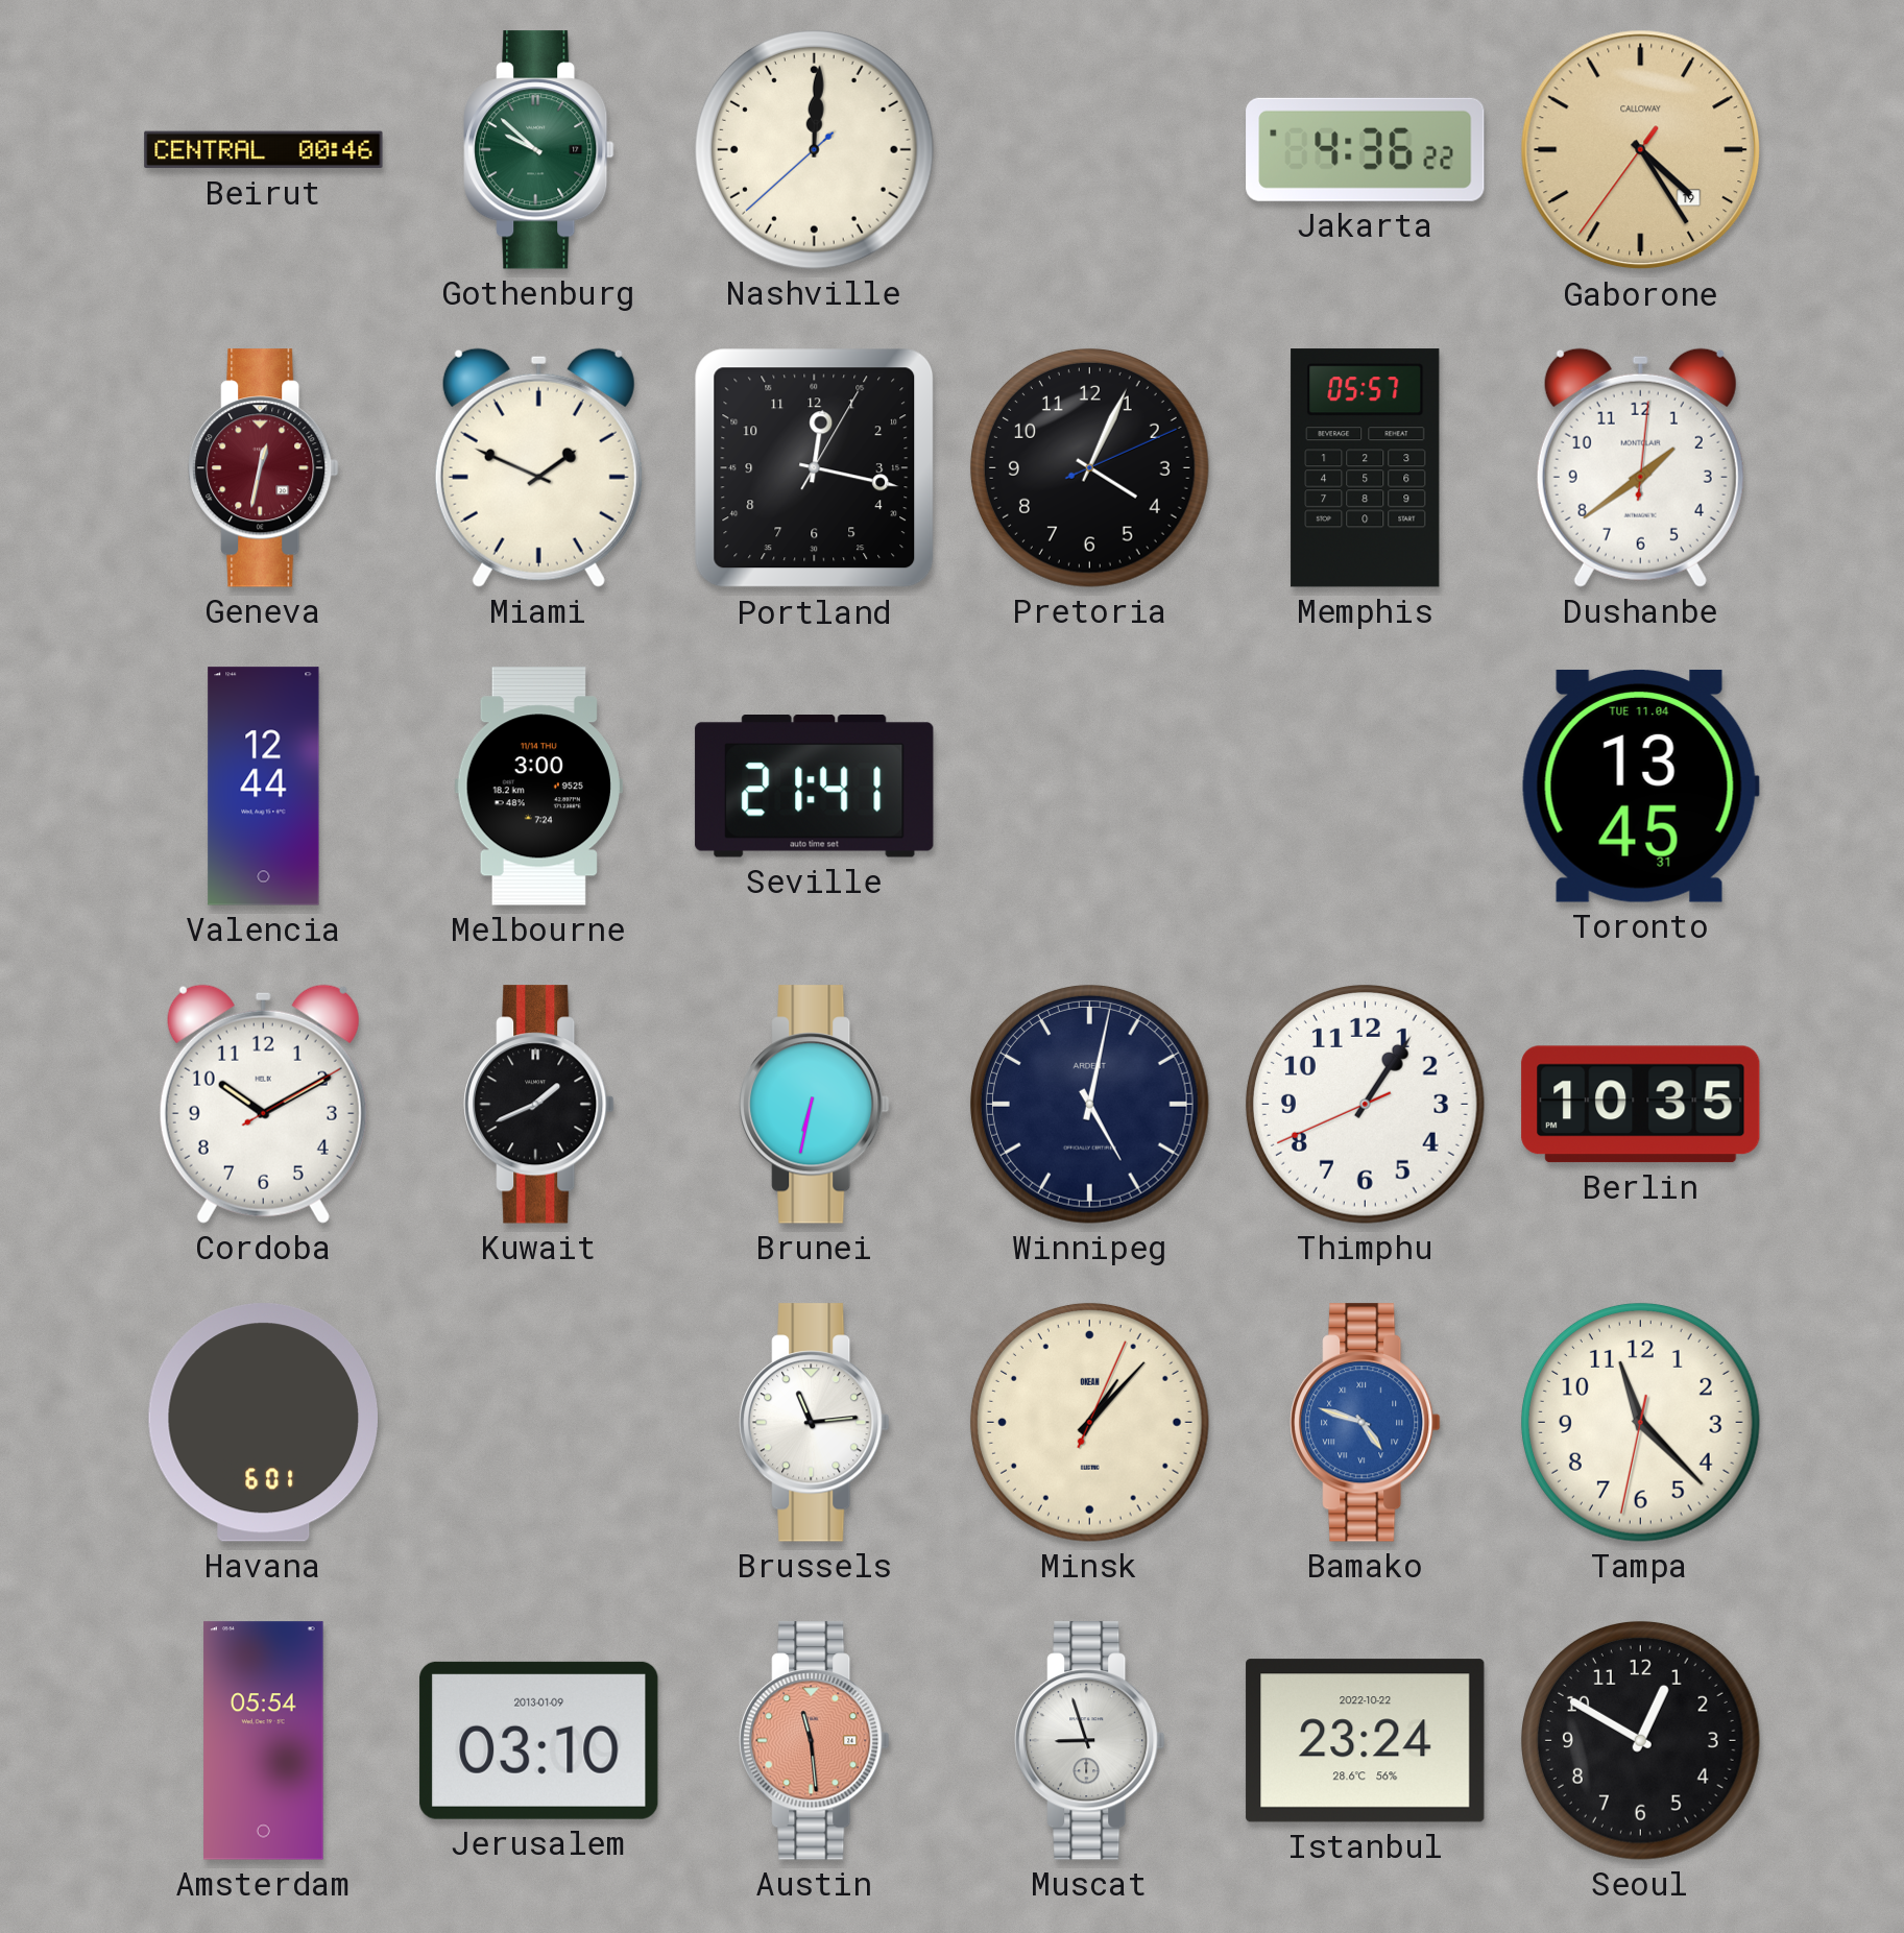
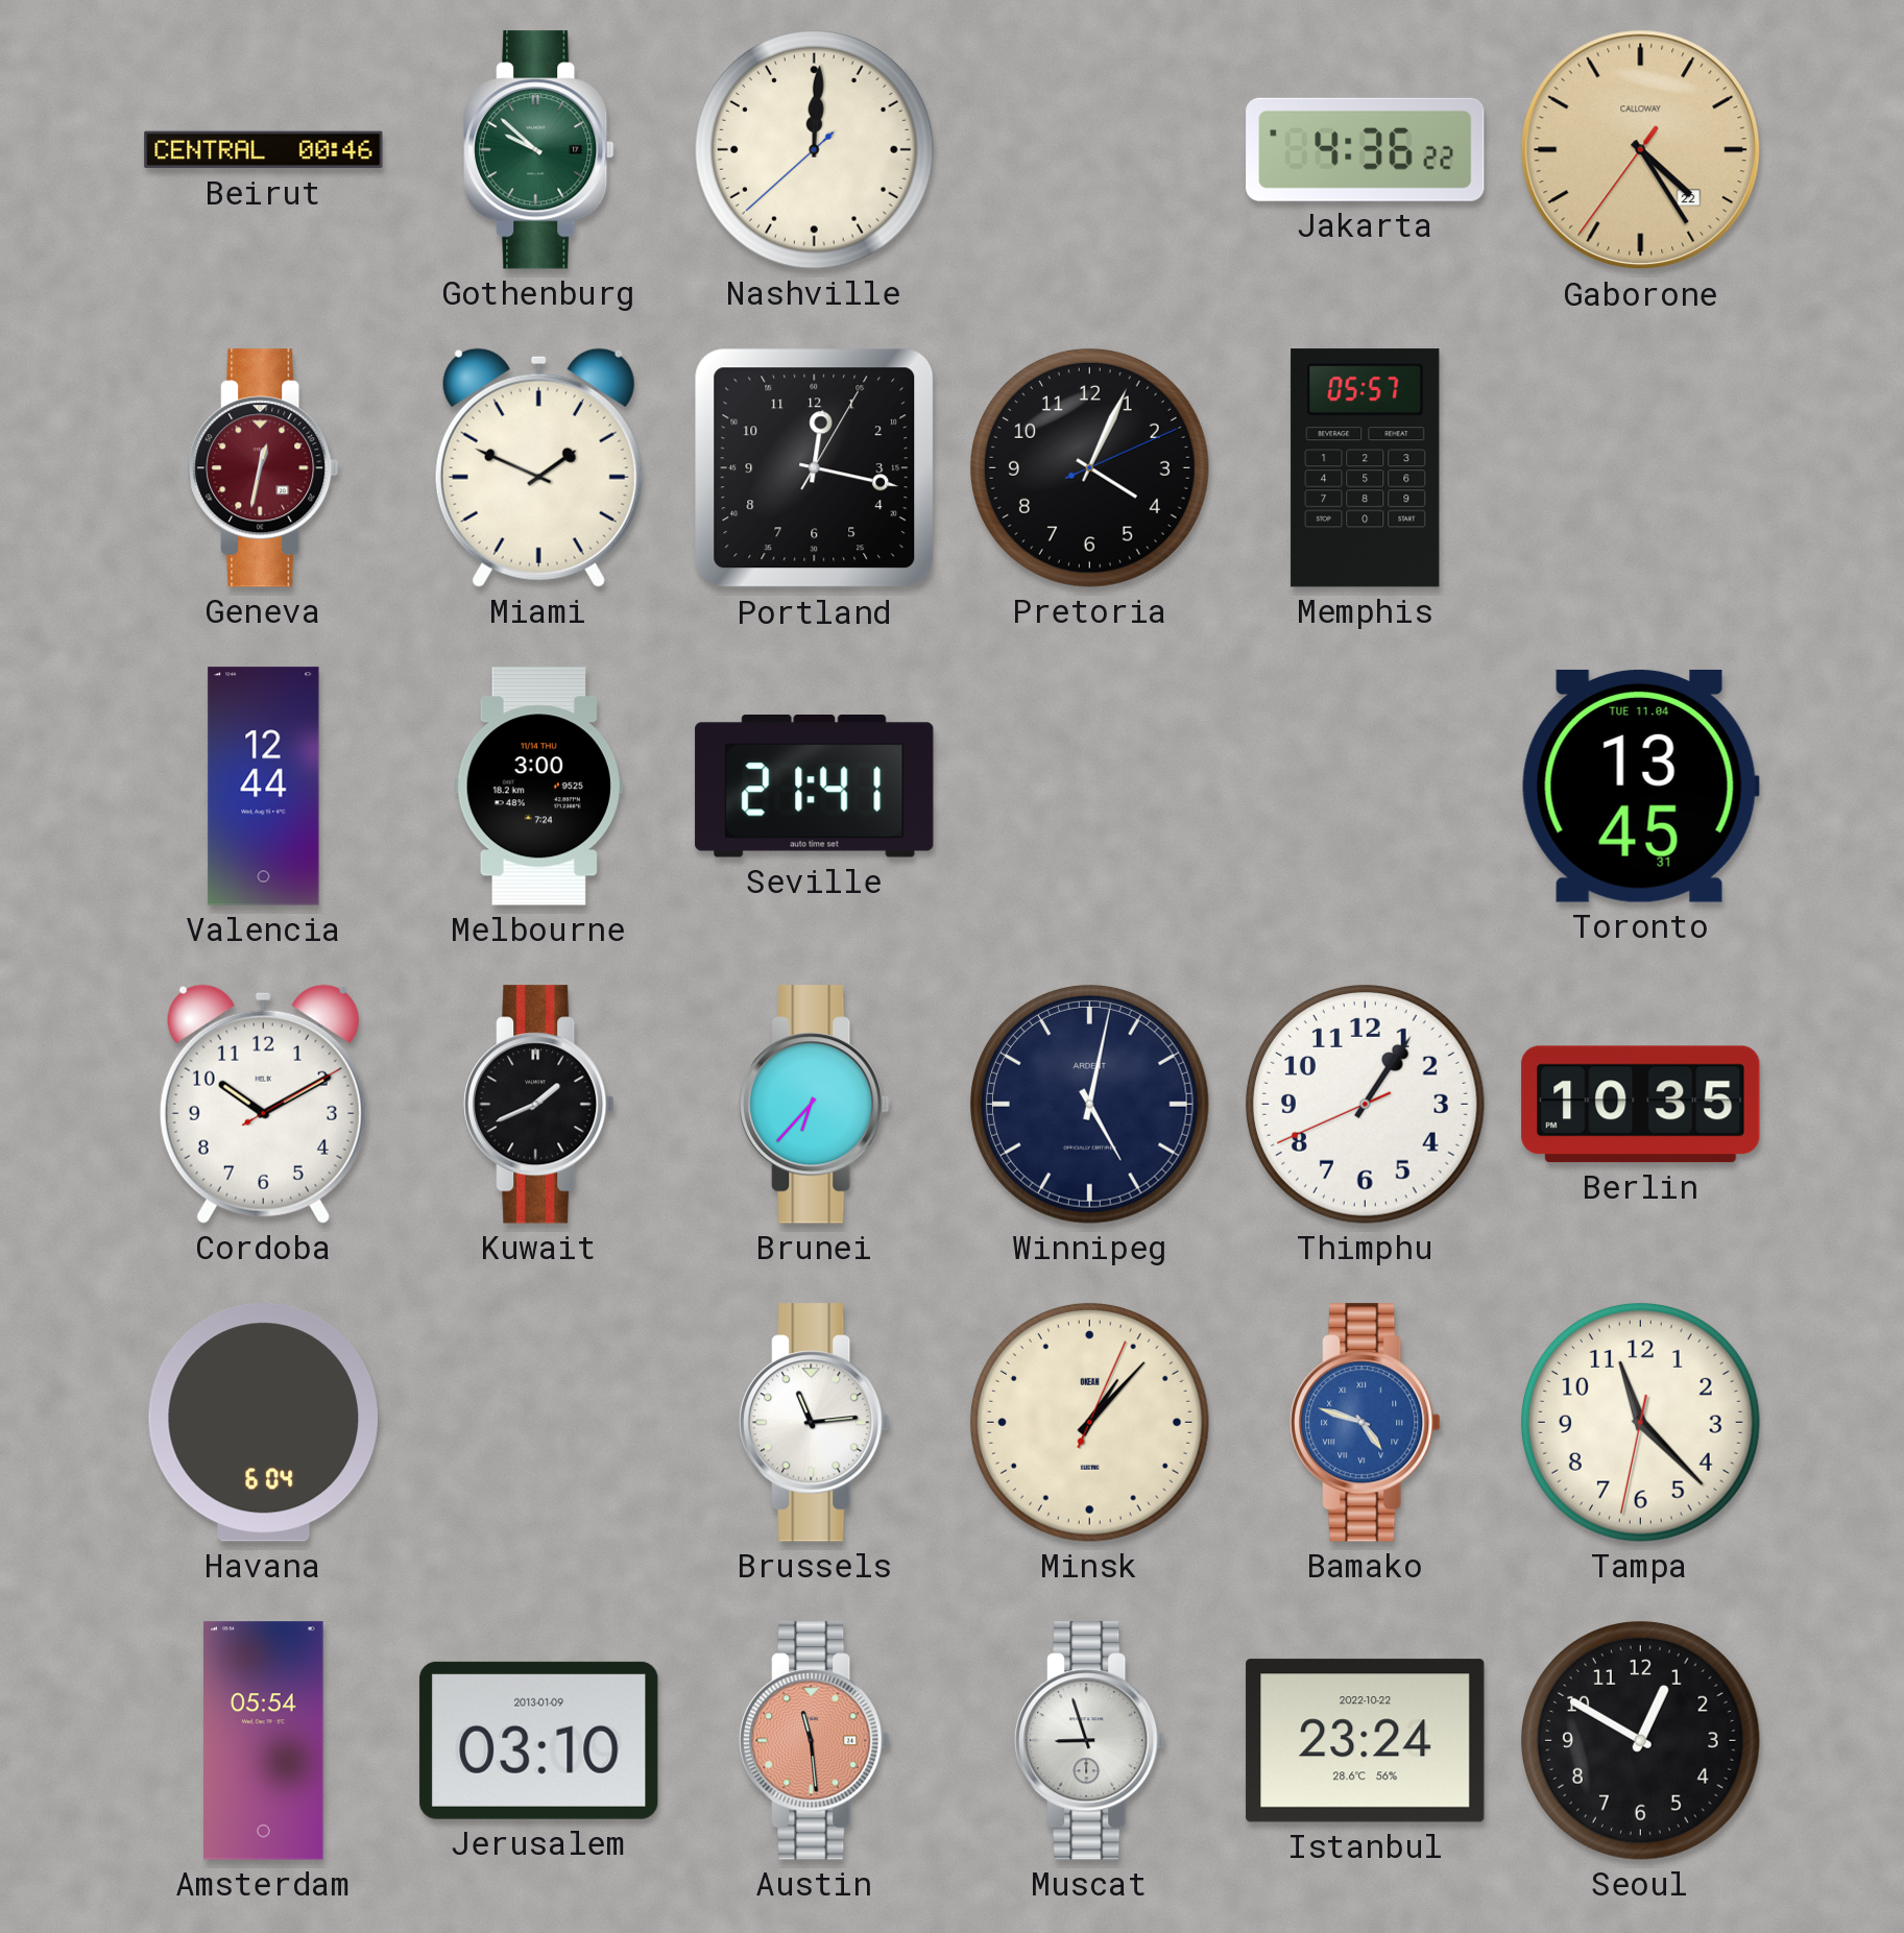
Gaborone date: 19 -> 22 (1641, 150)
Dushanbe: 1:39 -> none (1640, 467)
Brunei: 6:32 -> 6:37 (815, 1105)
Havana: 6:01 -> 6:04 (263, 1423)
